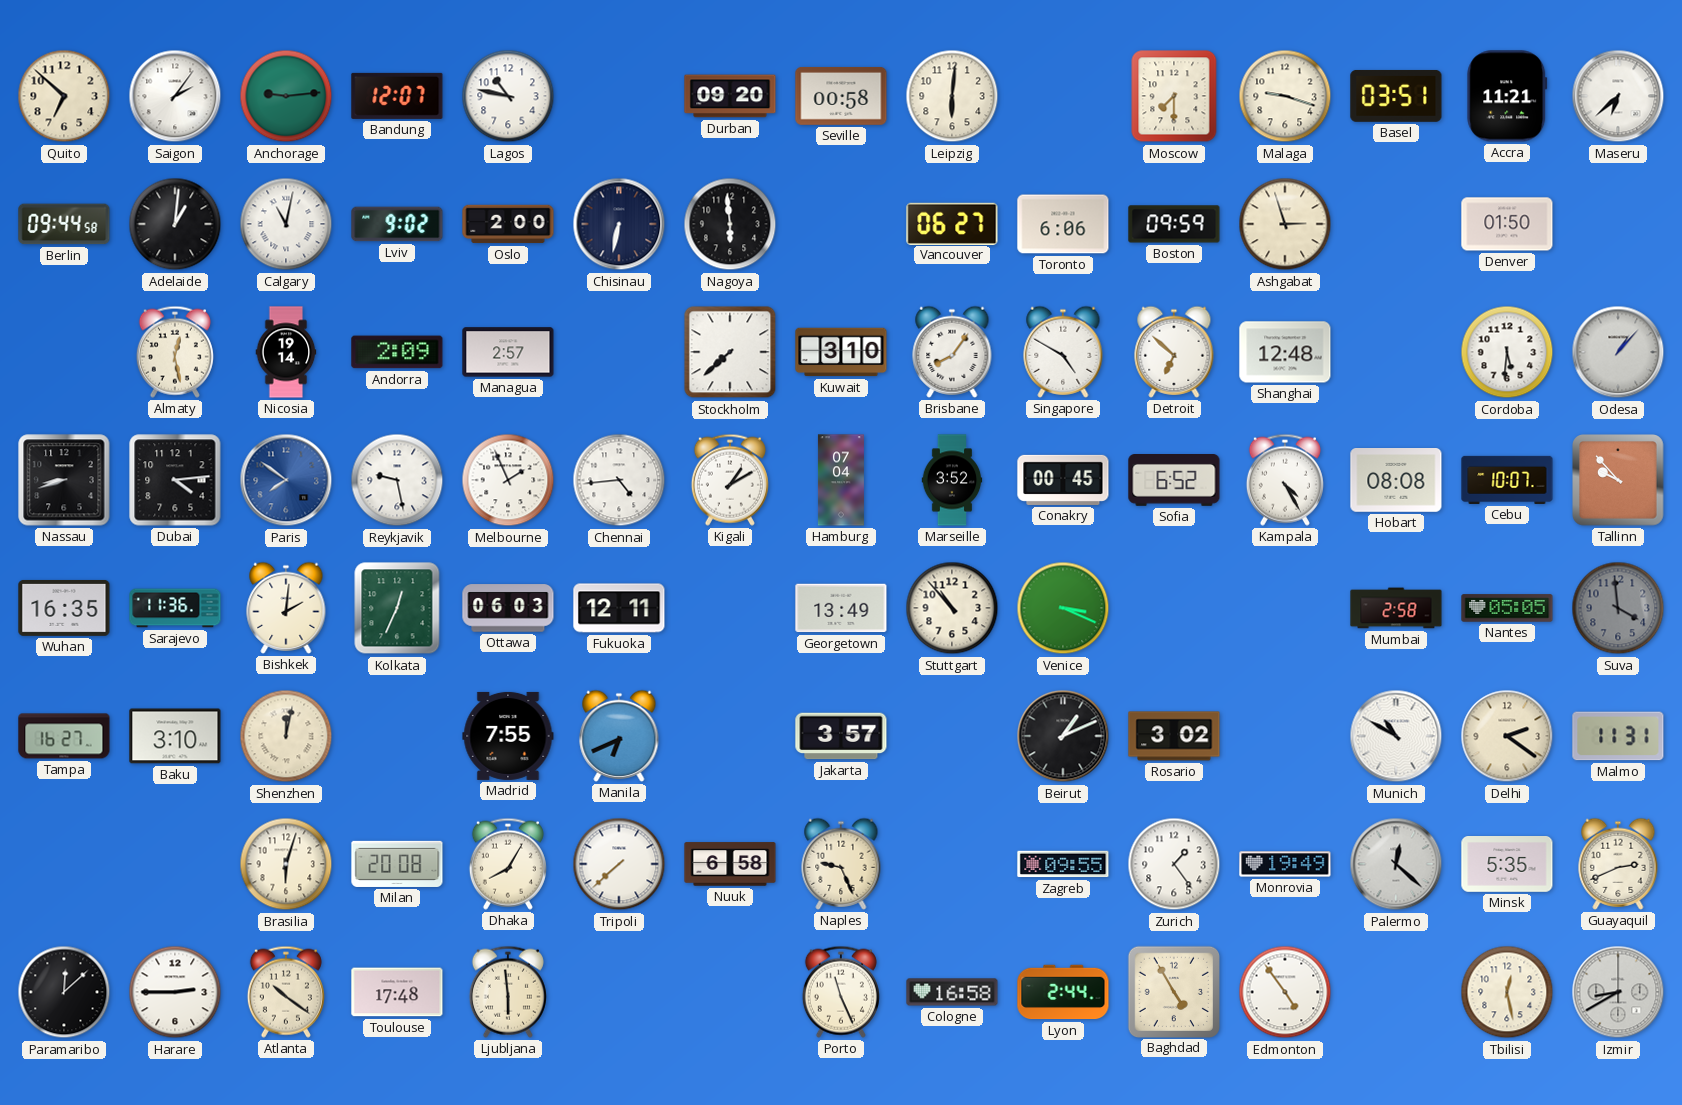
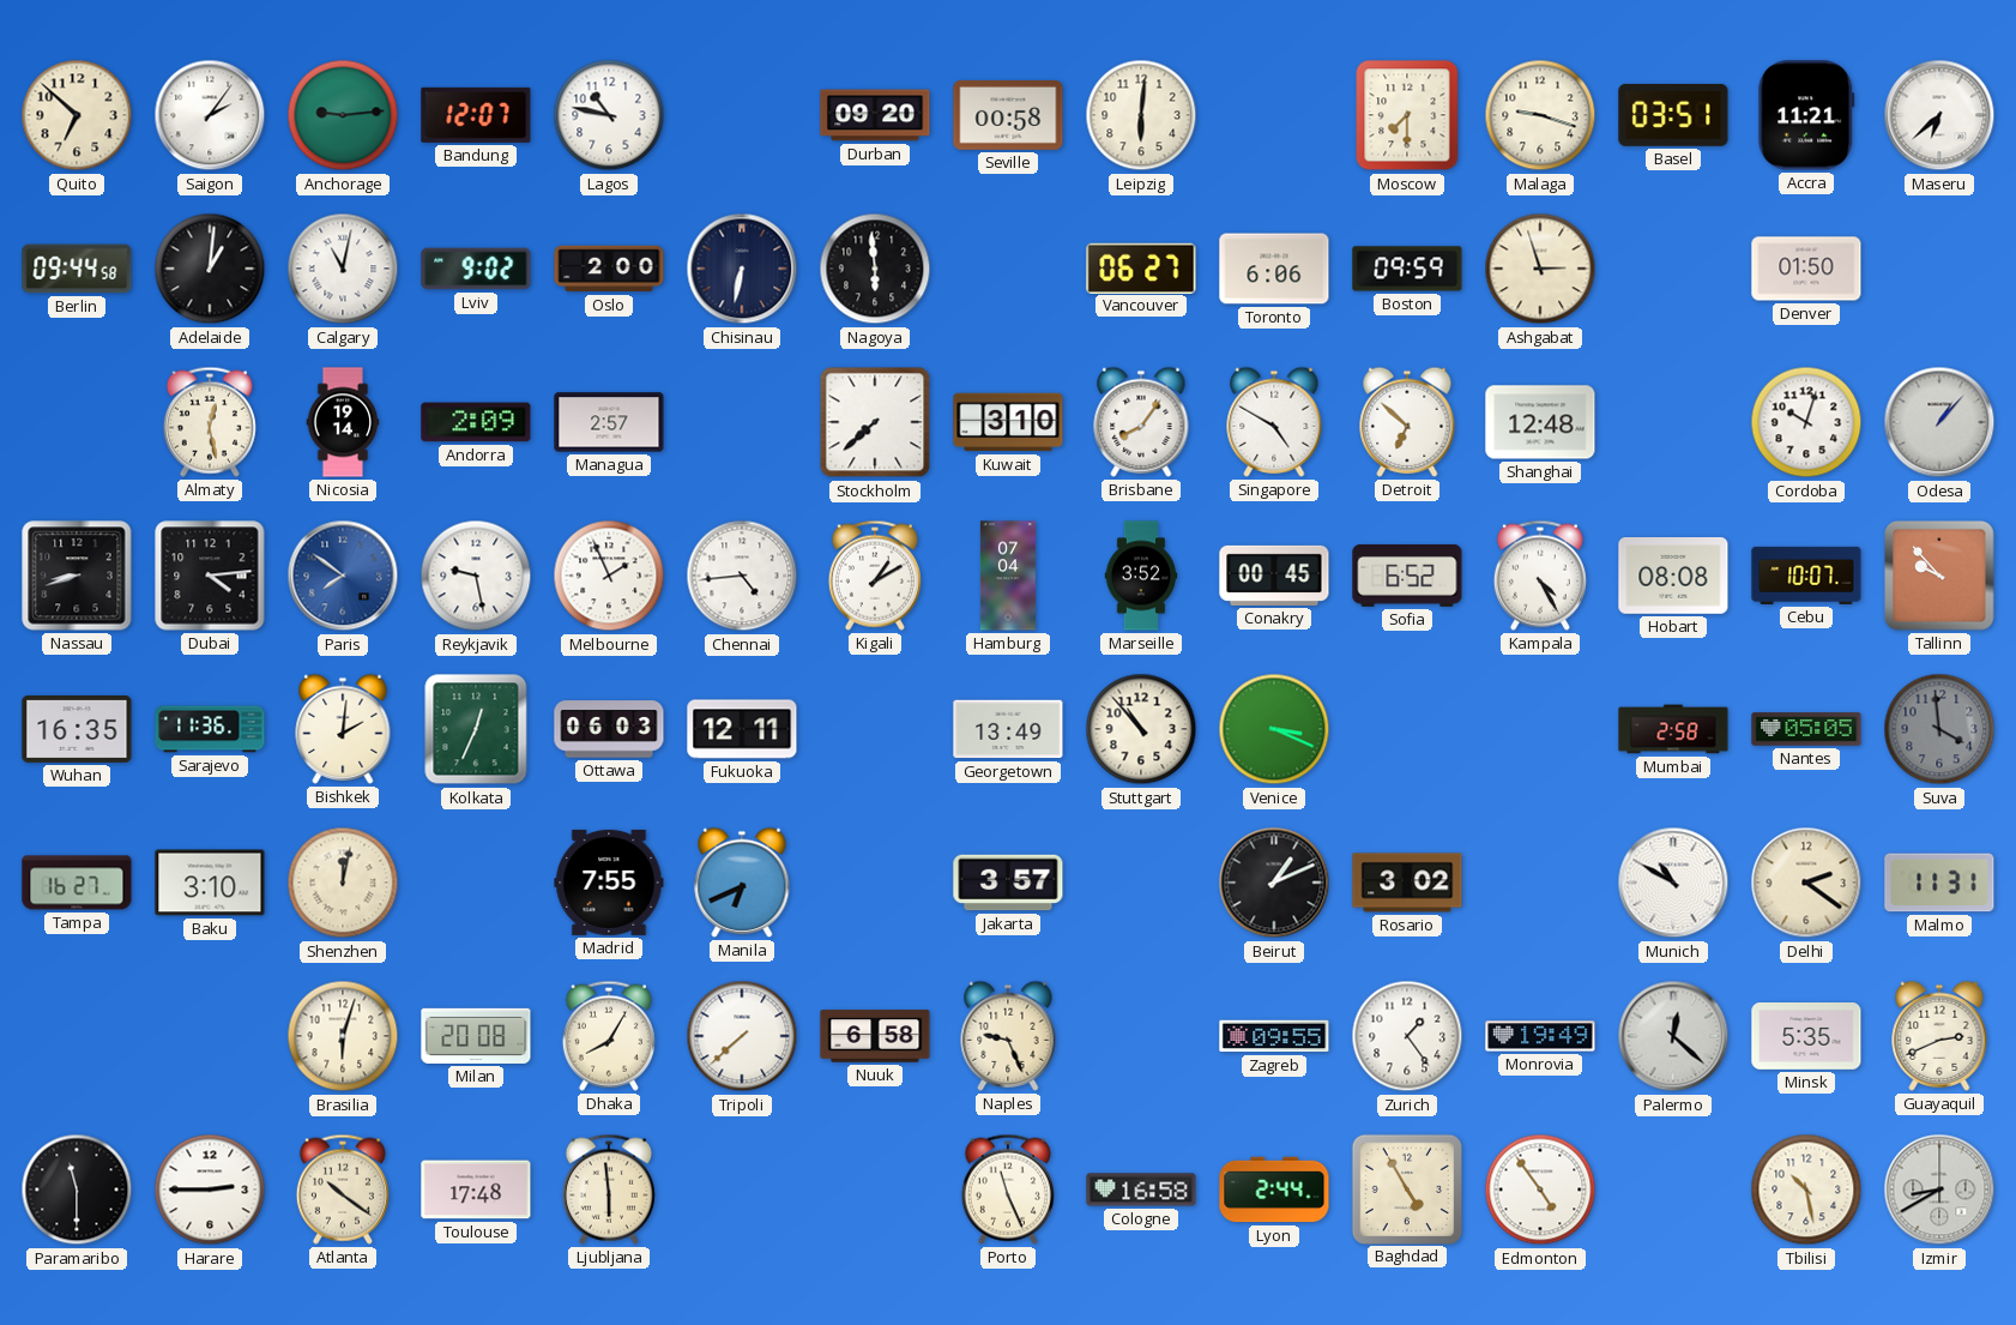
Cordoba: 5:31 -> 10:03 (1806, 422)
Paramaribo: 12:08 -> 11:30 (77, 1190)
Tbilisi: 12:28 -> 10:28 (1806, 1190)
